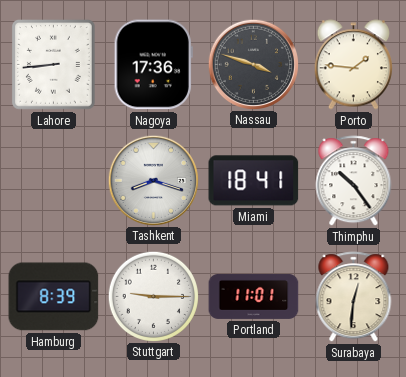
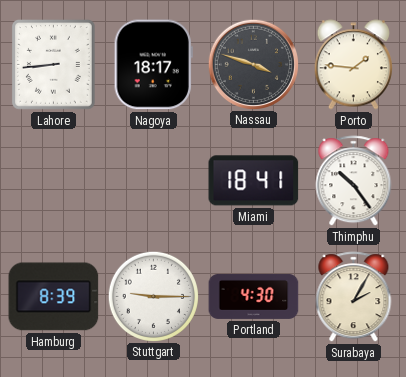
Nagoya: 17:36 -> 18:17 (153, 65)
Tashkent: 8:18 -> none (153, 180)
Portland: 11:01 -> 4:30 (254, 296)
Surabaya: 12:31 -> 2:05 (354, 297)
